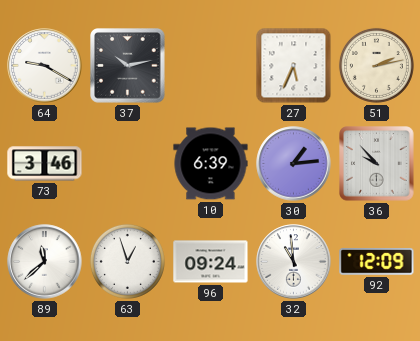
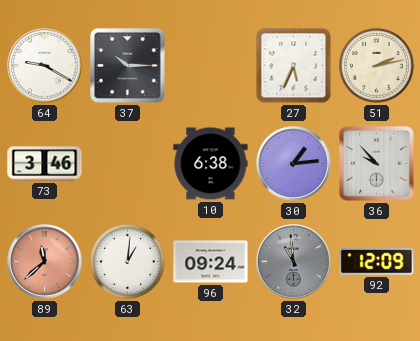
37: 10:13 -> 10:15 (128, 66)
10: 6:39 -> 6:38 (211, 164)
89 dial: white -> salmon (45, 262)
63: 12:57 -> 1:01 (127, 261)
32 dial: white -> grey (294, 262)
